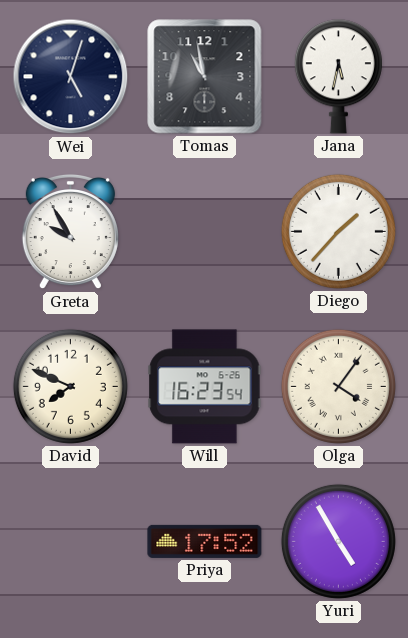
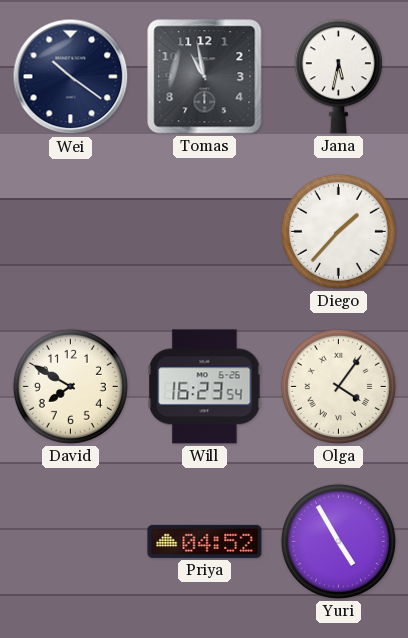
Wei: 5:03 -> 10:21 (71, 77)
Greta: 9:55 -> none (70, 232)
David: 7:49 -> 7:50 (70, 386)
Priya: 17:52 -> 04:52 (205, 541)
